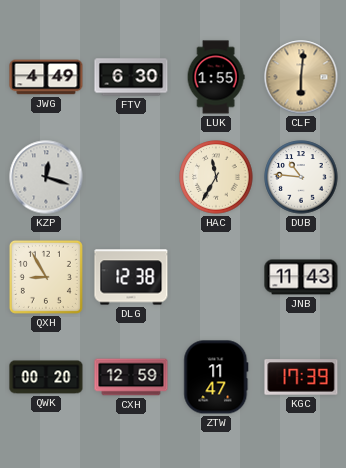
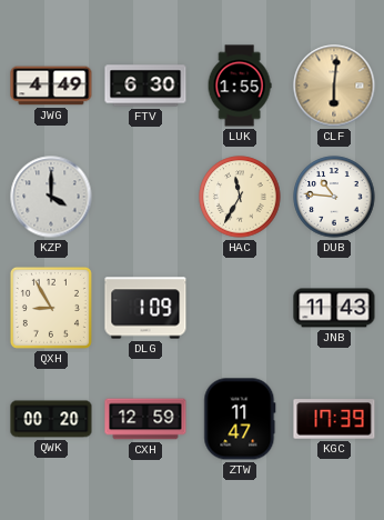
KZP: 12:18 -> 4:00 (51, 197)
DLG: 12:38 -> 1:09 (145, 308)
